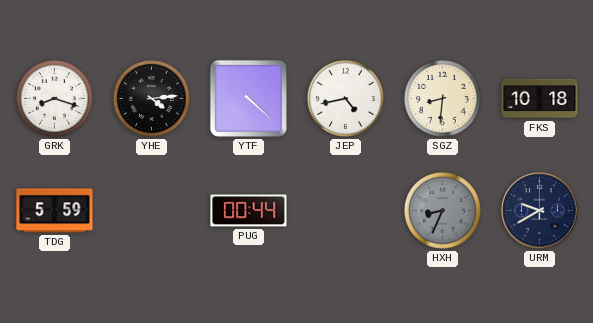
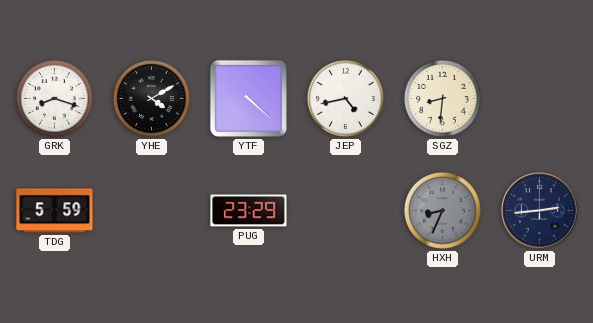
YHE: 4:14 -> 4:10 (151, 98)
FKS: 10:18 -> none (540, 99)
PUG: 00:44 -> 23:29 (249, 211)
URM: 9:40 -> 2:44 (540, 211)
